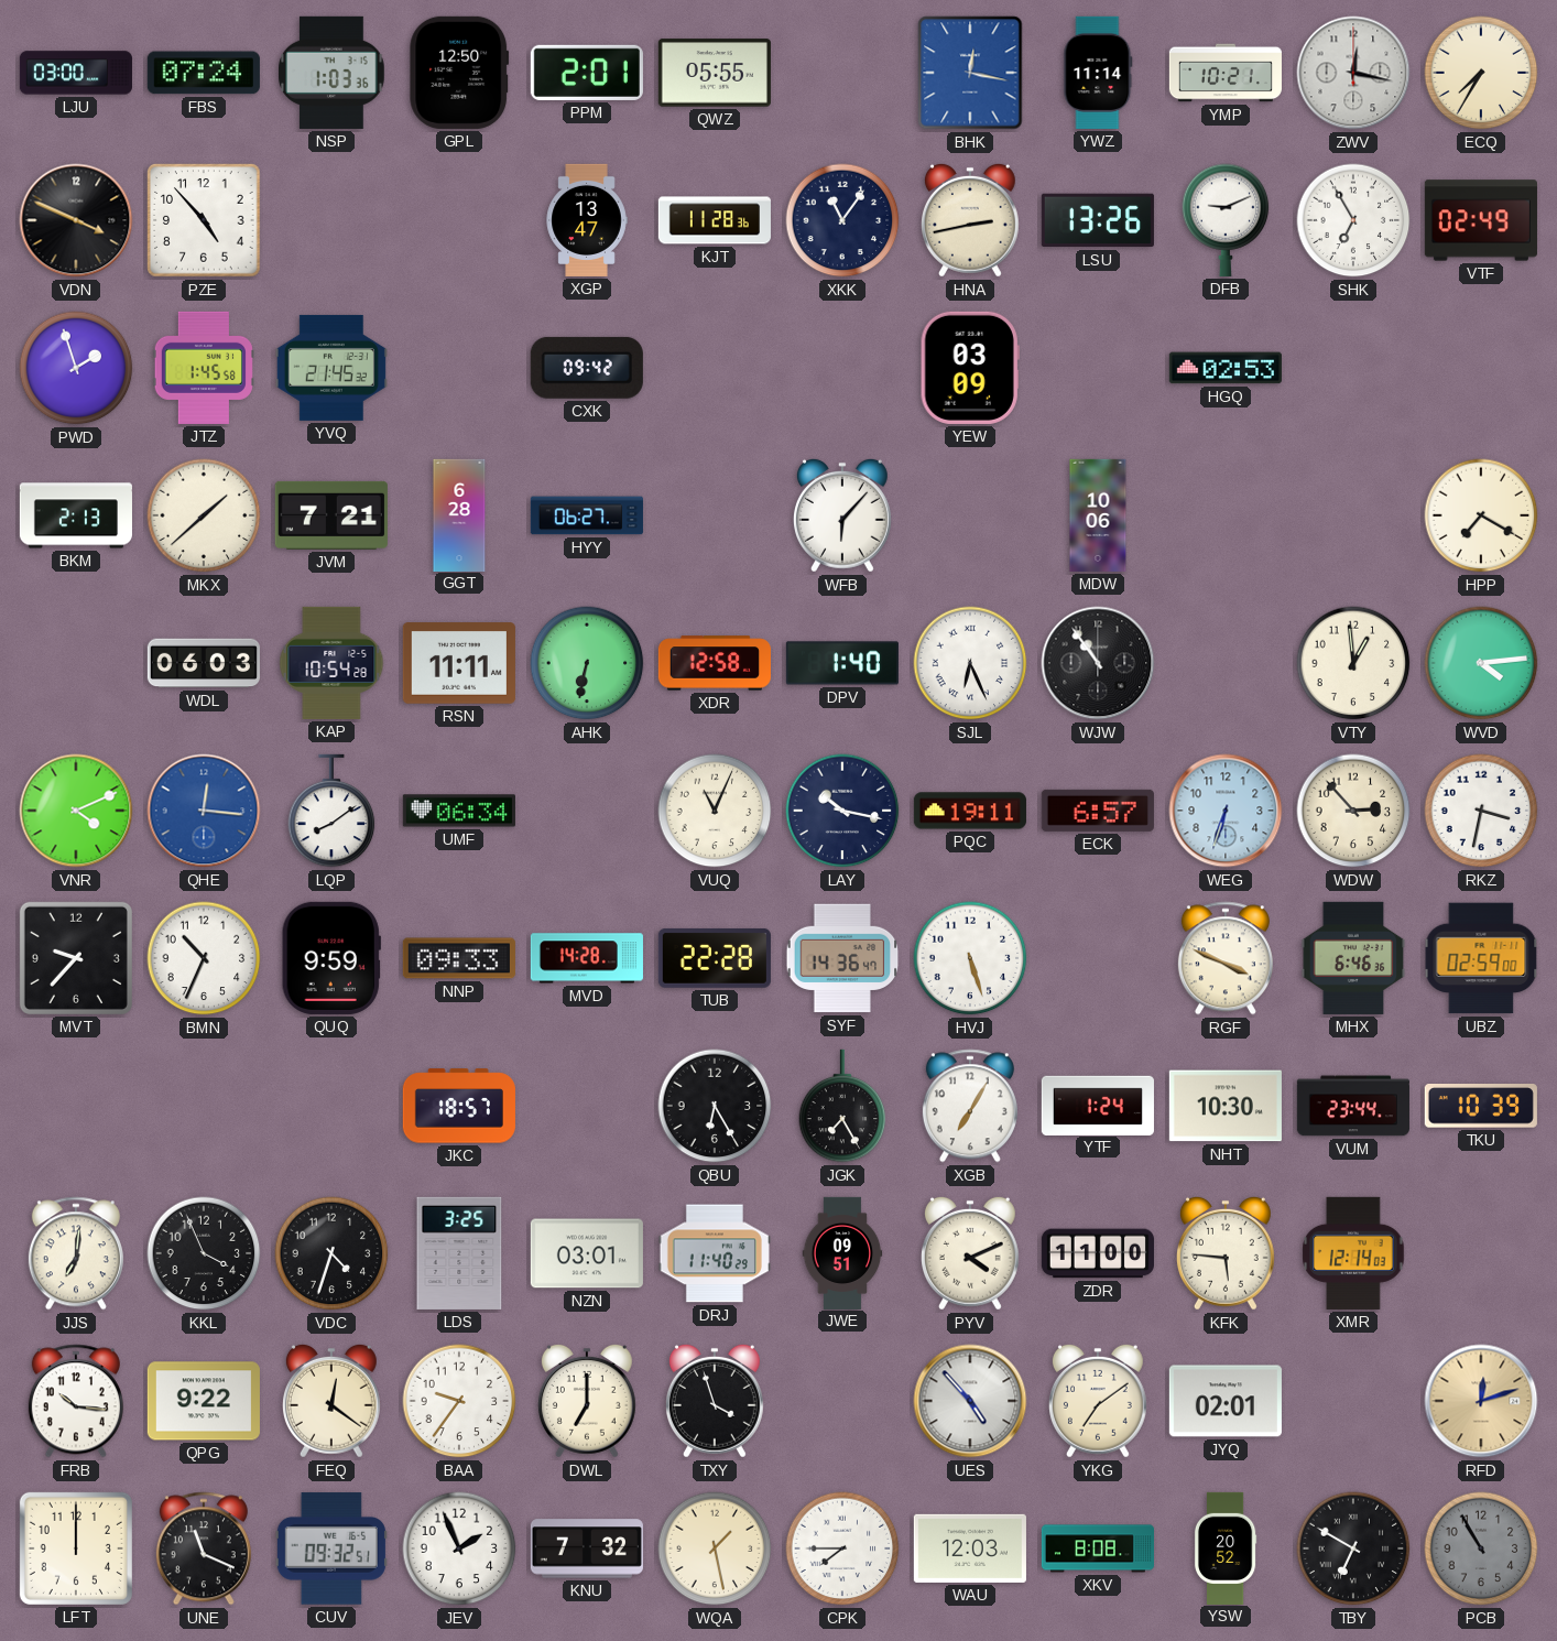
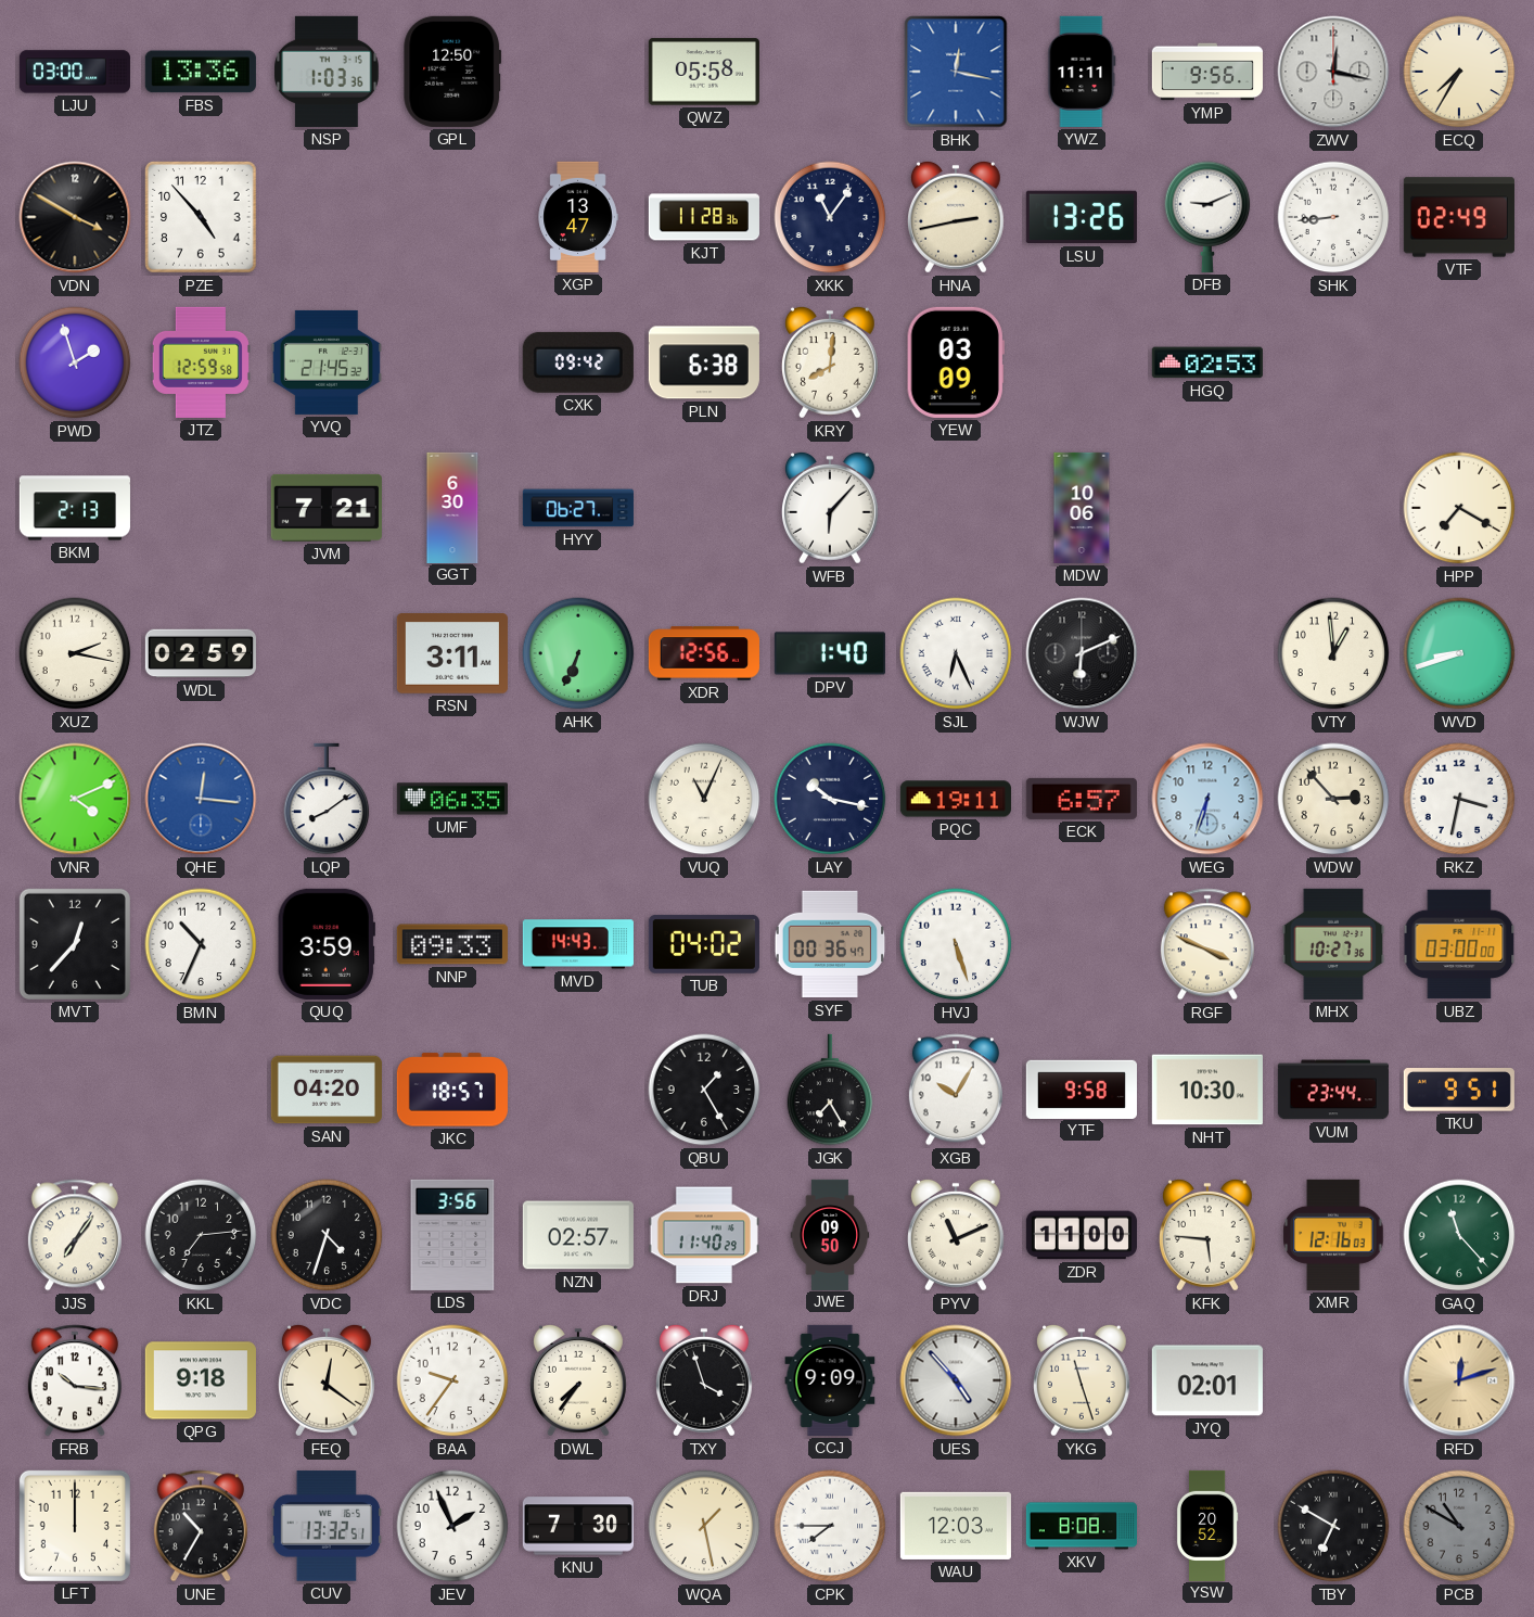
FBS: 07:24 -> 13:36 (201, 72)
PPM: 2:01 -> none (587, 73)
QWZ: 05:55 -> 05:58 (704, 72)
YWZ: 11:14 -> 11:11 (1082, 72)
YMP: 10:21 -> 9:56 (1207, 72)
VDN: 3:49 -> 3:50 (75, 217)
SHK: 6:55 -> 8:44 (1333, 217)
JTZ: 1:45 -> 12:59 (201, 362)
PLN: none -> 6:38 (704, 362)
KRY: none -> 8:01 (830, 362)
MKX: 1:38 -> none (204, 515)
GGT: 6:28 -> 6:30 (452, 507)
XUZ: none -> 2:17 (75, 653)
WDL: 06:03 -> 02:59 (201, 653)
KAP: 10:54 -> none (331, 663)
RSN: 11:11 -> 3:11 (452, 653)
AHK: 6:32 -> 6:34 (578, 653)
XDR: 12:58 -> 12:56 (704, 653)
WJW: 10:54 -> 6:11 (1082, 653)
WVD: 4:14 -> 8:42 (1459, 653)
UMF: 06:34 -> 06:35 (452, 799)
MVT: 9:37 -> 12:37 (75, 944)
QUQ: 9:59 -> 3:59 (327, 944)
MVD: 14:28 -> 14:43 (578, 944)
TUB: 22:28 -> 04:02 (704, 944)
SYF: 14:36 -> 00:36 (830, 944)
MHX: 6:46 -> 10:27 (1333, 944)
UBZ: 02:59 -> 03:00 (1459, 944)
SAN: none -> 04:20 (327, 1090)
QBU: 6:25 -> 1:25 (704, 1090)
XGB: 7:05 -> 10:05 (956, 1090)
YTF: 1:24 -> 9:58 (1082, 1088)
TKU: 10:39 -> 9:51 (1459, 1091)
JJS: 7:01 -> 7:06 (75, 1235)
KKL: 3:56 -> 7:14 (201, 1235)
LDS: 3:25 -> 3:56 (452, 1235)
NZN: 03:01 -> 02:57 (578, 1235)
JWE: 09:51 -> 09:50 (830, 1234)
PYV: 4:11 -> 11:11 (956, 1235)
XMR: 12:14 -> 12:16 (1333, 1235)
GAQ: none -> 11:23 (1459, 1235)
QPG: 9:22 -> 9:18 (201, 1380)
DWL: 7:00 -> 7:36 (578, 1380)
CCJ: none -> 9:09 (830, 1380)
YKG: 7:09 -> 11:27 (1082, 1380)
UNE: 11:19 -> 10:35 (201, 1526)
CUV: 09:32 -> 13:32 (327, 1526)
KNU: 7:32 -> 7:30 (578, 1526)
PCB: 10:55 -> 10:50 (1459, 1526)
